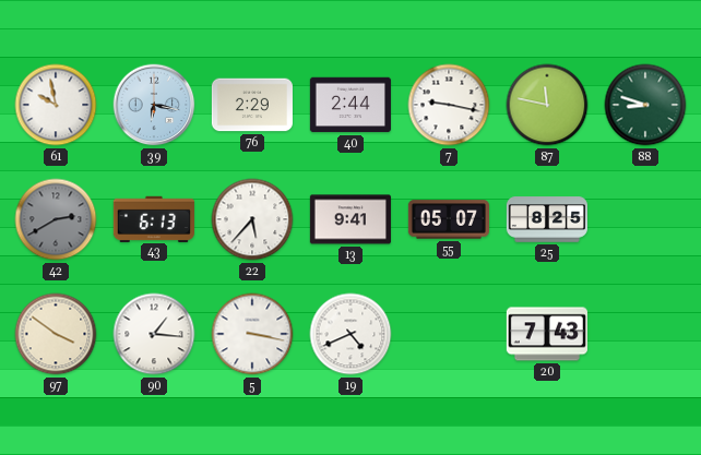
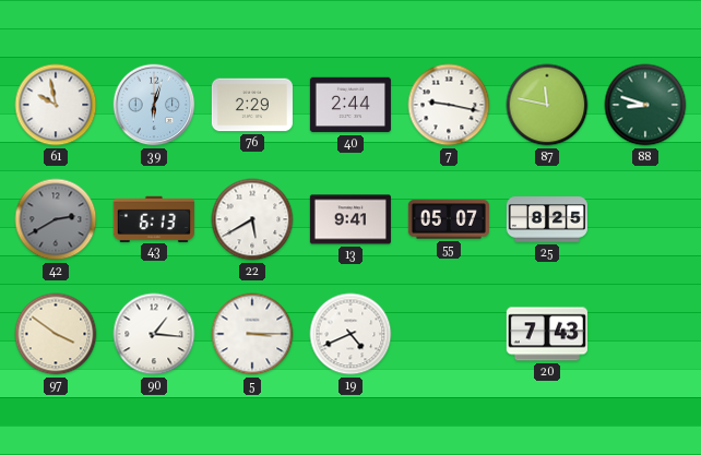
39: 6:17 -> 6:03 (154, 105)
22: 5:37 -> 5:40 (252, 219)
5: 3:17 -> 3:15 (252, 334)
